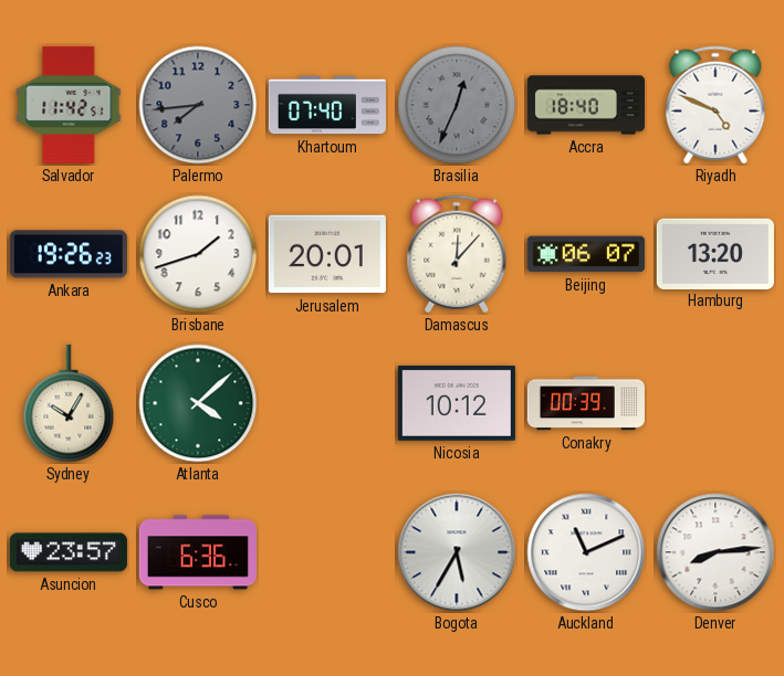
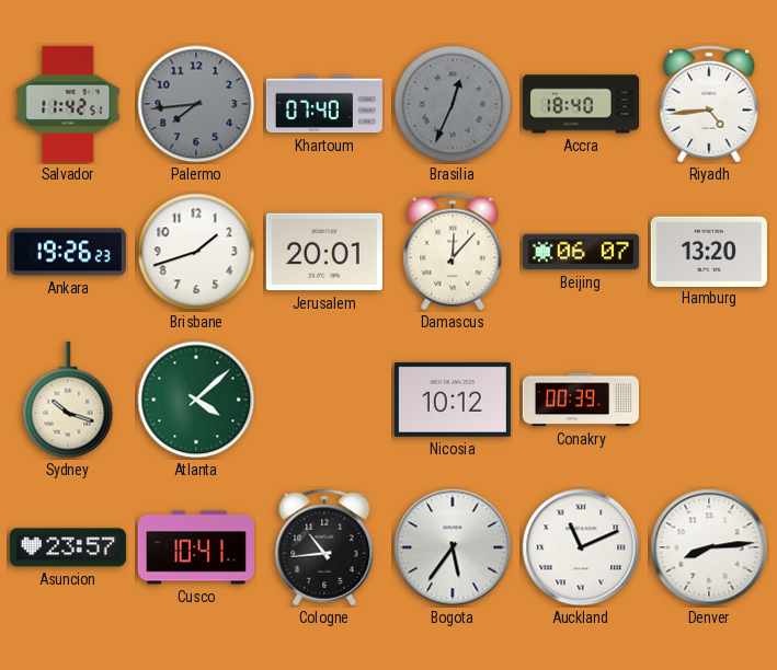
Riyadh: 4:49 -> 4:44 (709, 104)
Sydney: 10:05 -> 10:18 (68, 400)
Cusco: 6:36 -> 10:41 (196, 547)
Cologne: none -> 10:44 (324, 547)
Bogota: 5:35 -> 5:36 (453, 547)
